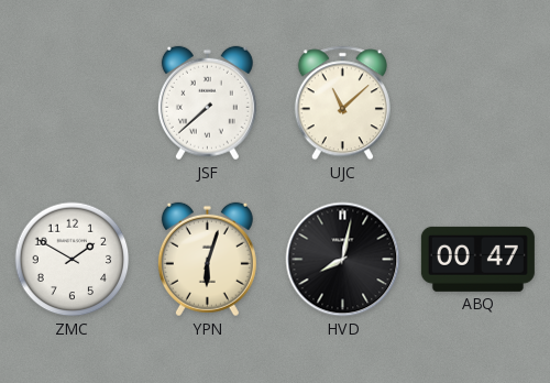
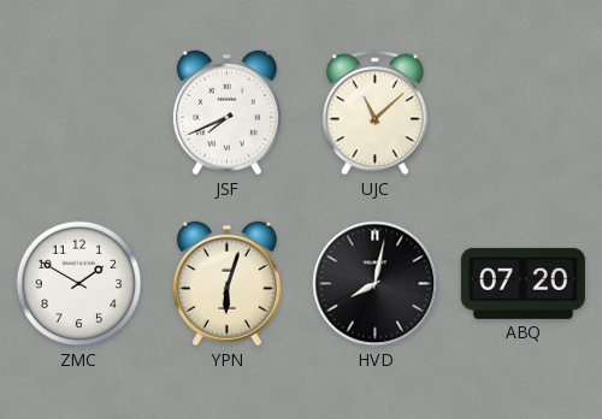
JSF: 7:38 -> 7:41 (226, 113)
ABQ: 00:47 -> 07:20 (523, 283)
